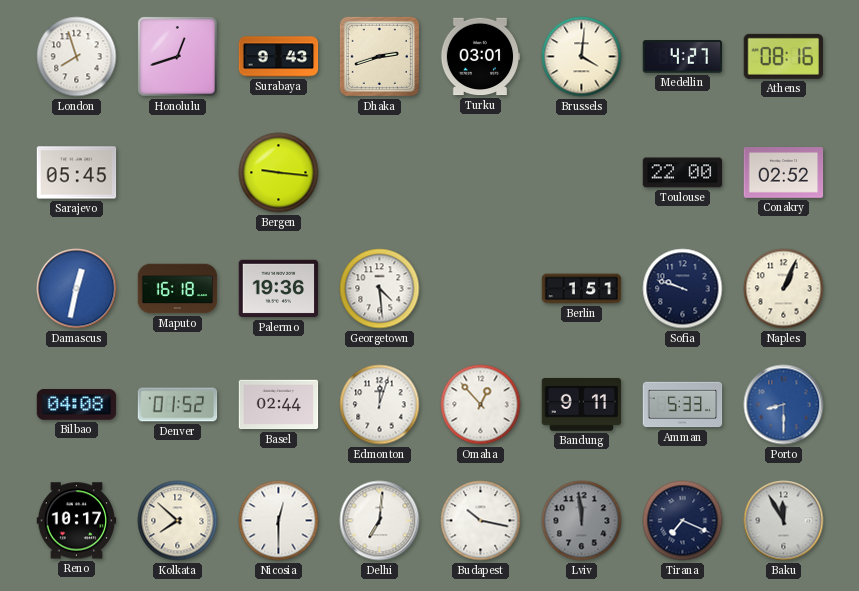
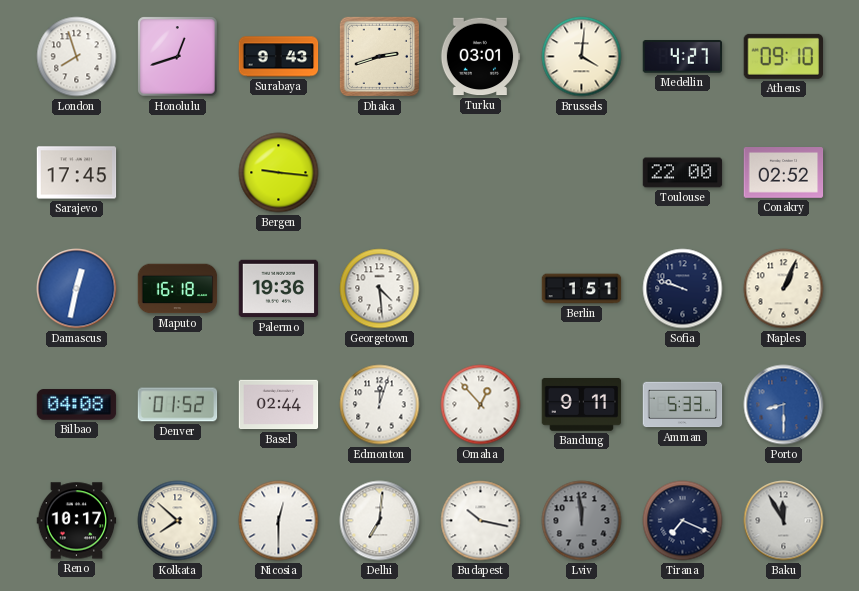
Athens: 08:16 -> 09:10 (783, 56)
Sarajevo: 05:45 -> 17:45 (77, 173)
